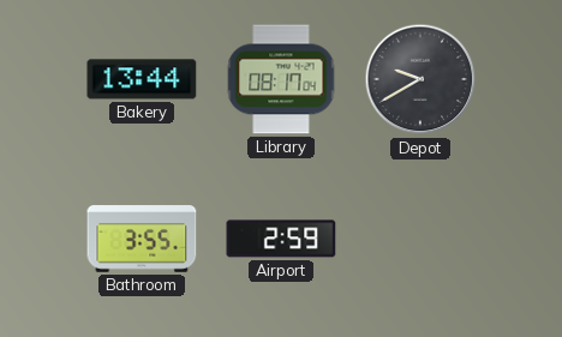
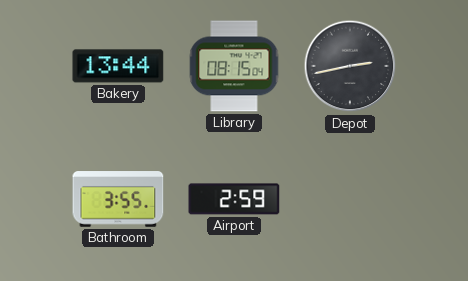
Library: 08:17 -> 08:15 (234, 66)
Depot: 9:40 -> 2:43 (350, 66)
